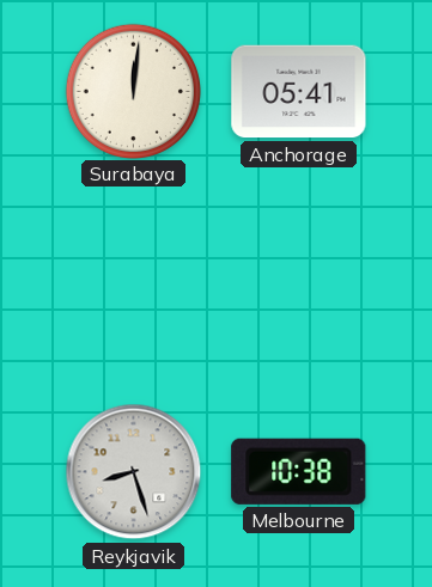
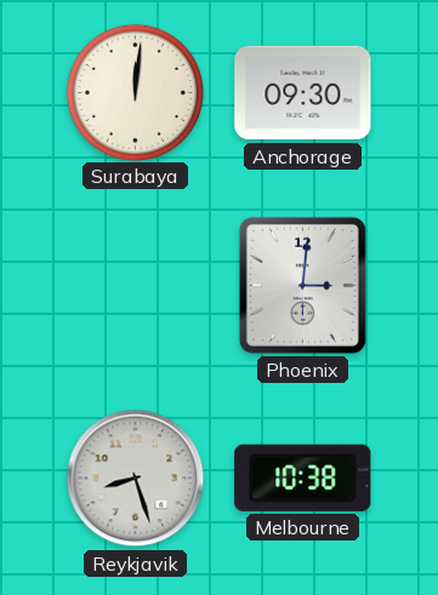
Anchorage: 05:41 -> 09:30 (303, 93)
Phoenix: none -> 3:01 (302, 285)
